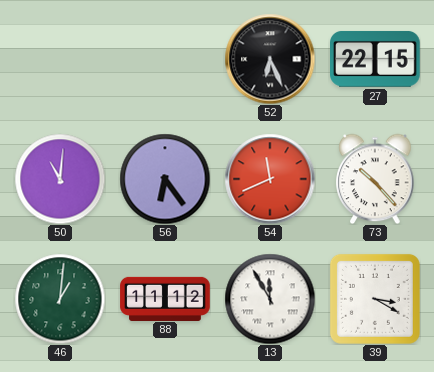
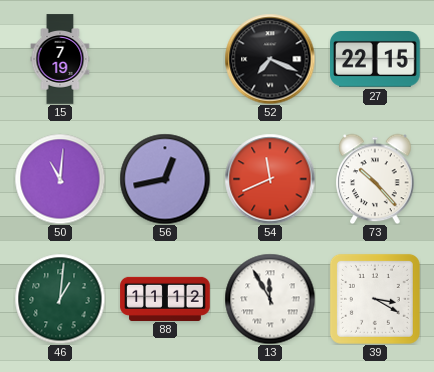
15: none -> 7:19 (60, 59)
52: 6:26 -> 7:19 (270, 59)
56: 6:24 -> 12:43 (165, 179)
